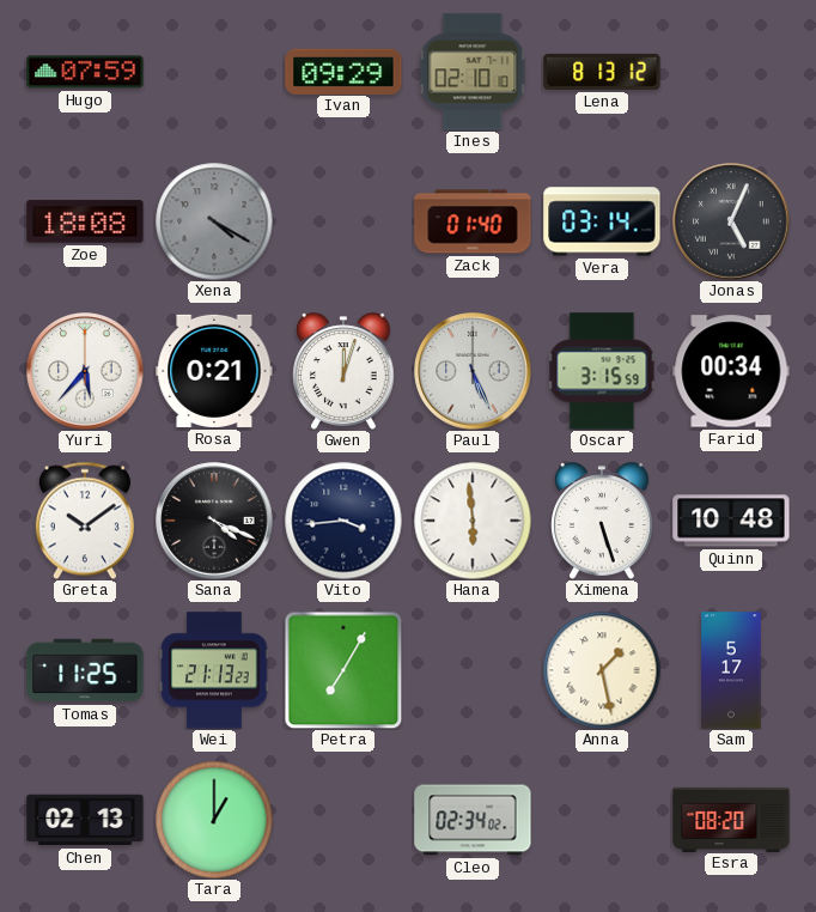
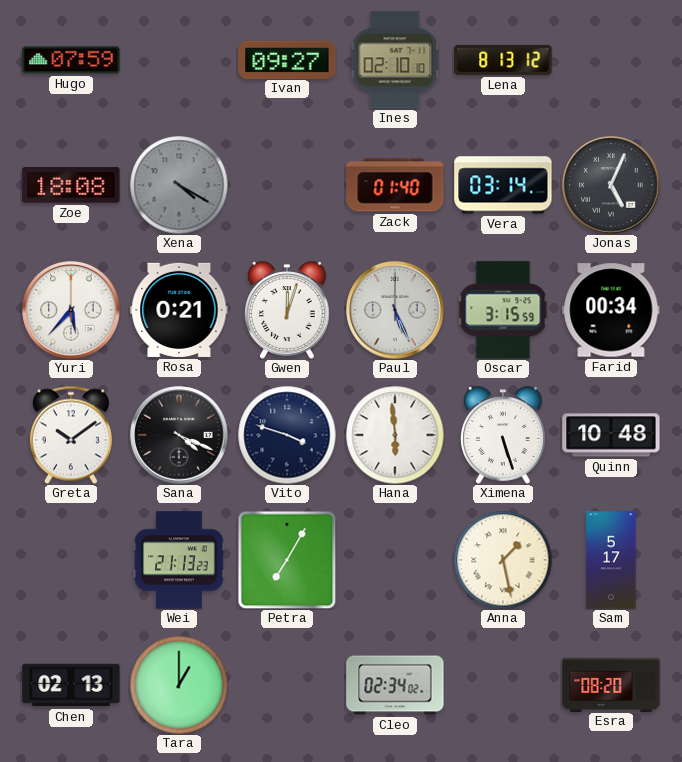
Ivan: 09:29 -> 09:27 (287, 59)
Vito: 3:44 -> 3:48 (287, 435)
Tomas: 11:25 -> none (85, 670)
